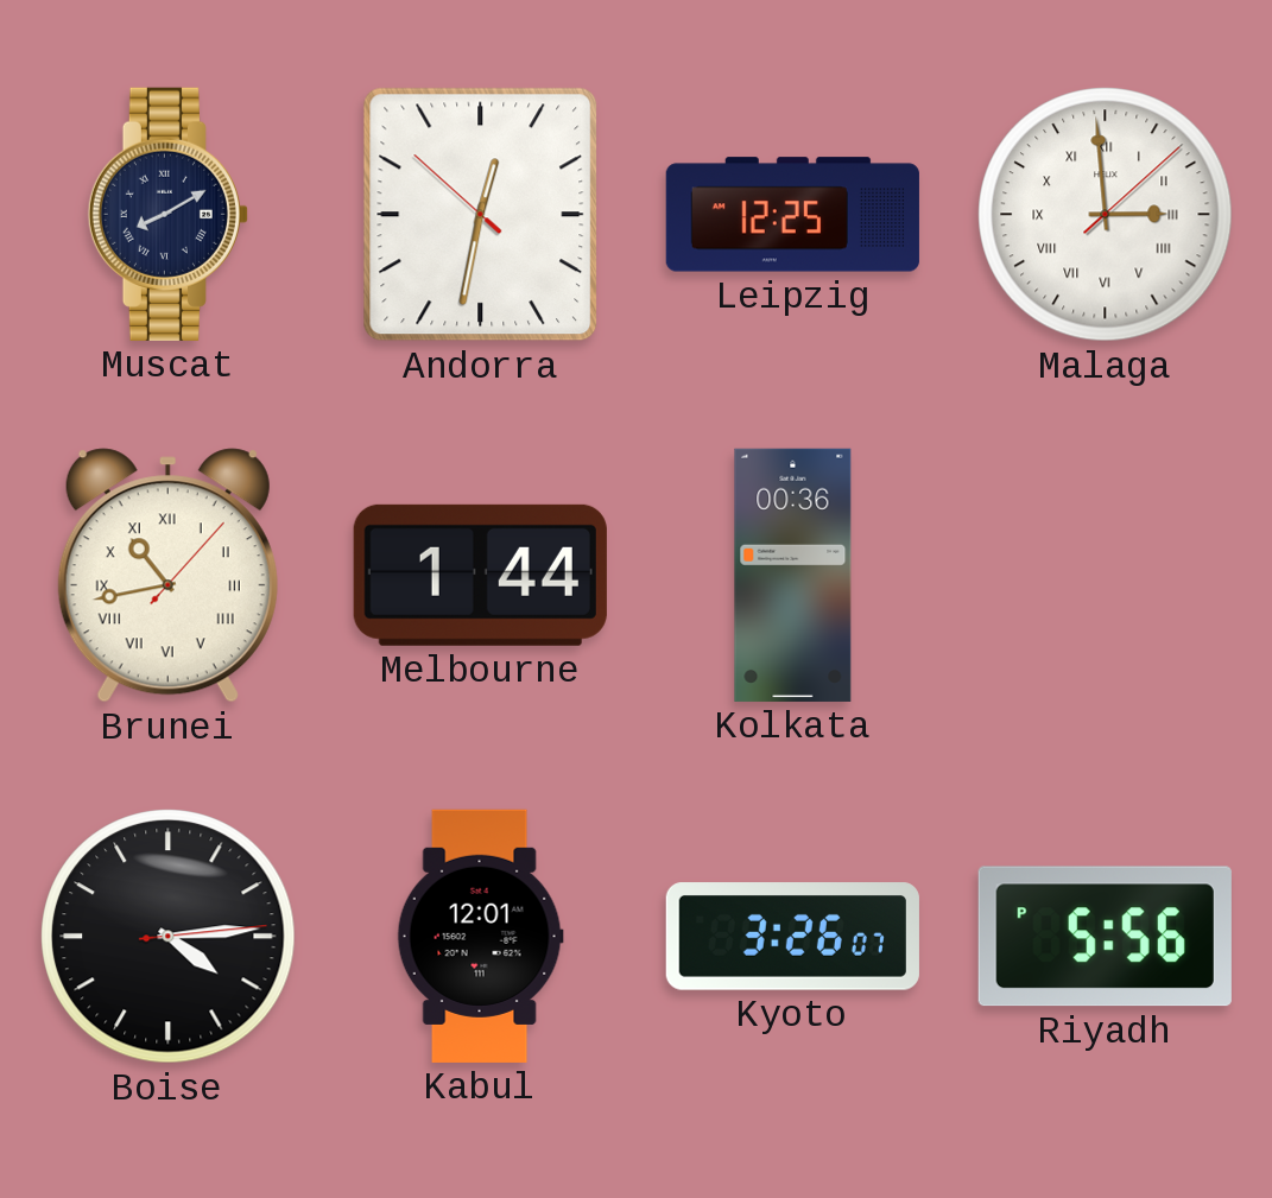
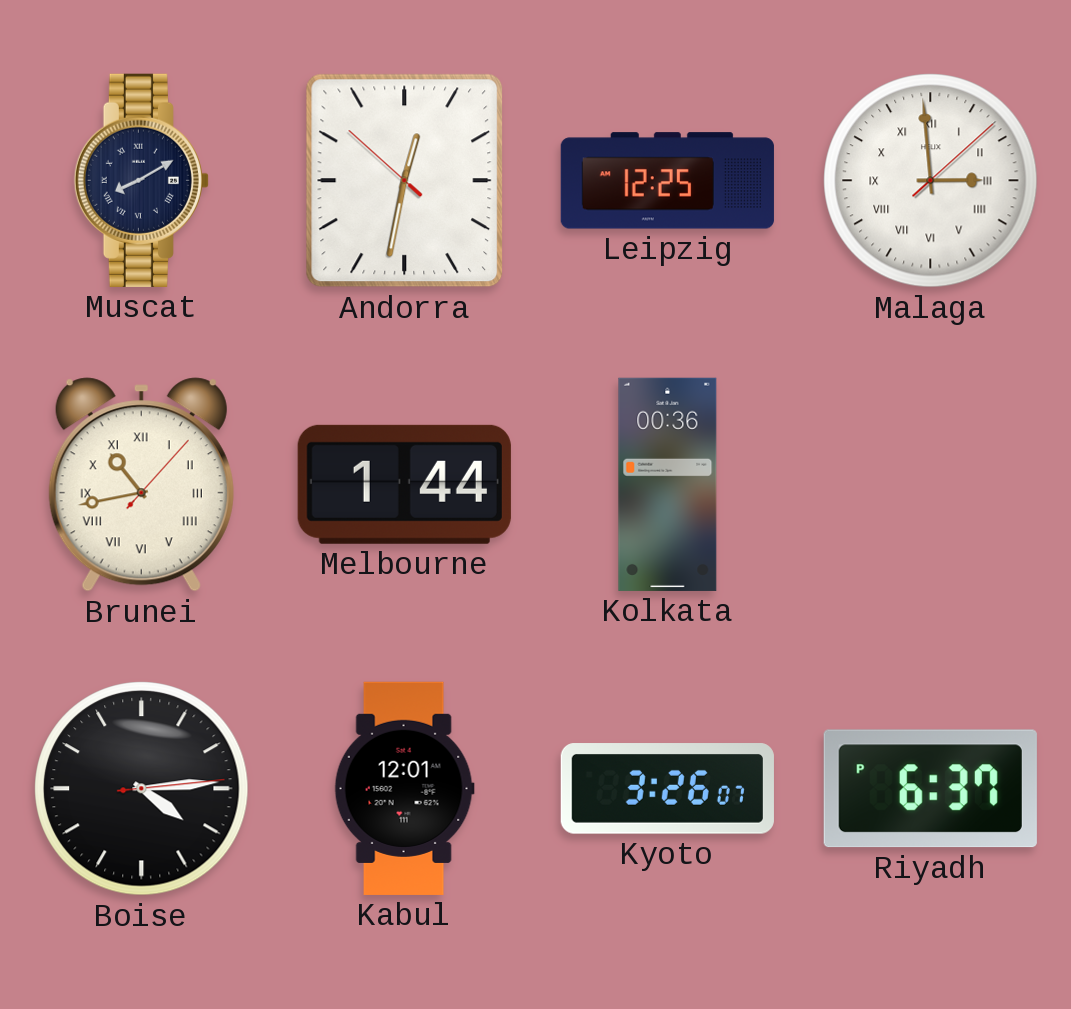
Riyadh: 5:56 -> 6:37 (930, 789)
